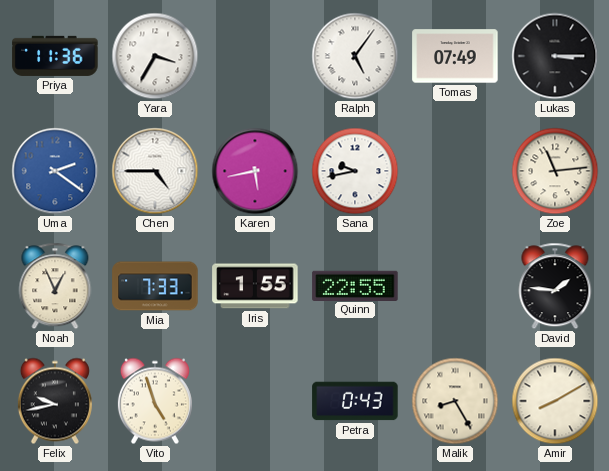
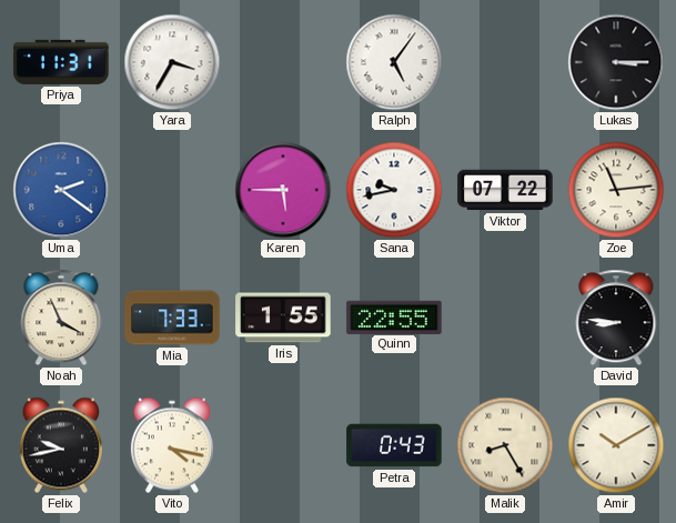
Priya: 11:36 -> 11:31 (61, 62)
Tomas: 07:49 -> none (455, 56)
Chen: 4:45 -> none (155, 171)
Karen: 5:43 -> 5:45 (283, 190)
Viktor: none -> 07:22 (505, 190)
Noah: 12:56 -> 3:56 (61, 318)
David: 1:46 -> 8:46 (616, 318)
Vito: 4:57 -> 4:17 (172, 445)
Amir: 8:10 -> 10:10 (616, 445)
